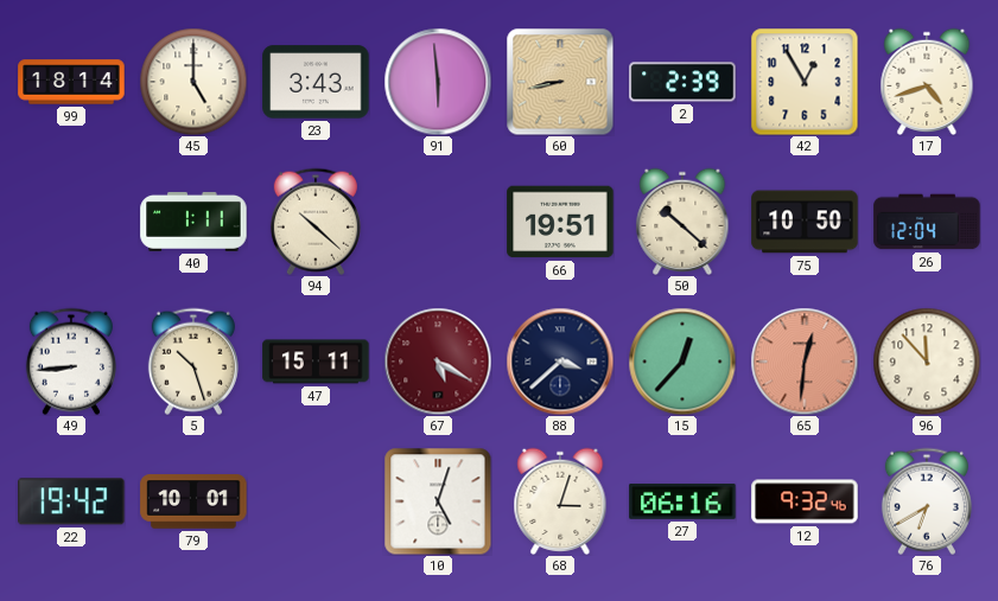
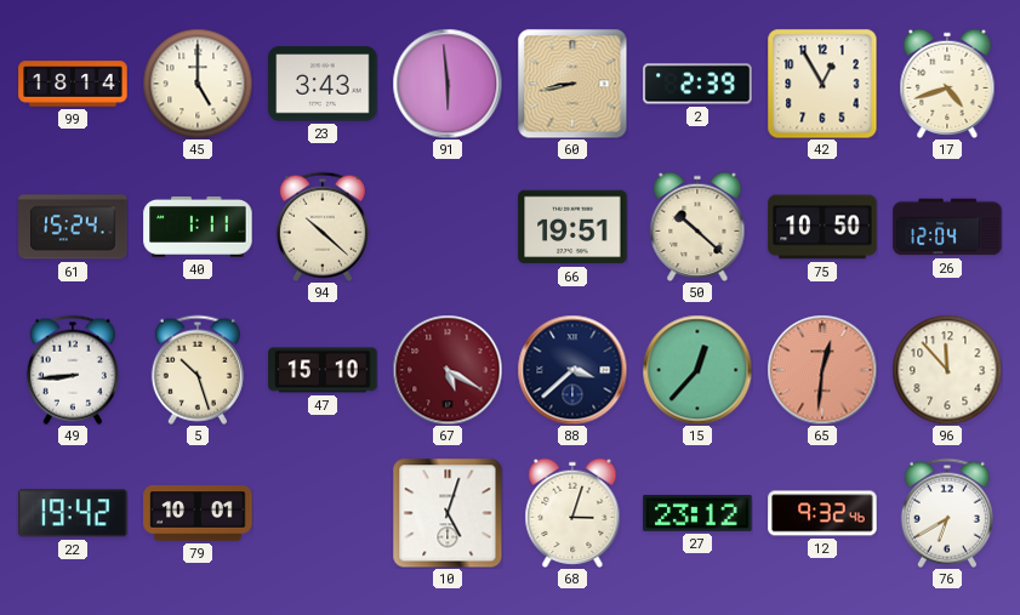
61: none -> 15:24 (73, 227)
47: 15:11 -> 15:10 (323, 370)
27: 06:16 -> 23:12 (697, 513)
